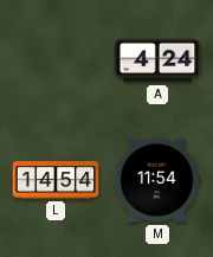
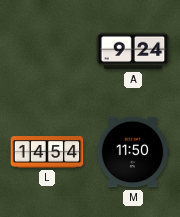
A: 4:24 -> 9:24 (133, 51)
M: 11:54 -> 11:50 (133, 152)
